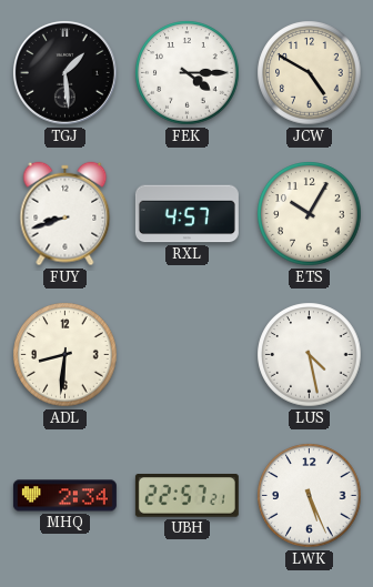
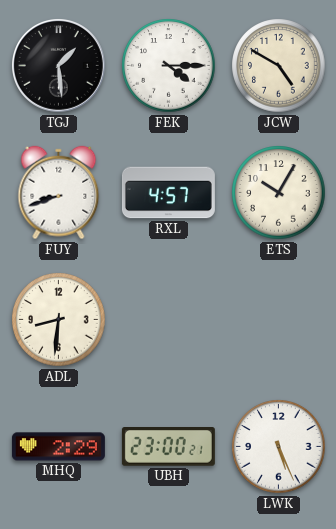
LUS: 4:28 -> none (310, 355)
MHQ: 2:34 -> 2:29 (58, 447)
UBH: 22:57 -> 23:00 (168, 447)
